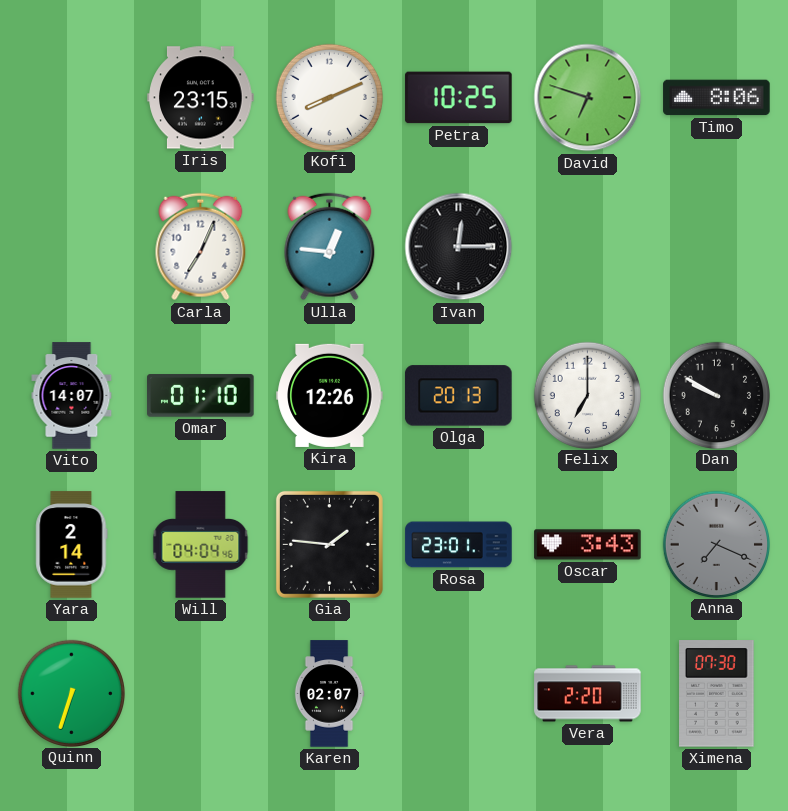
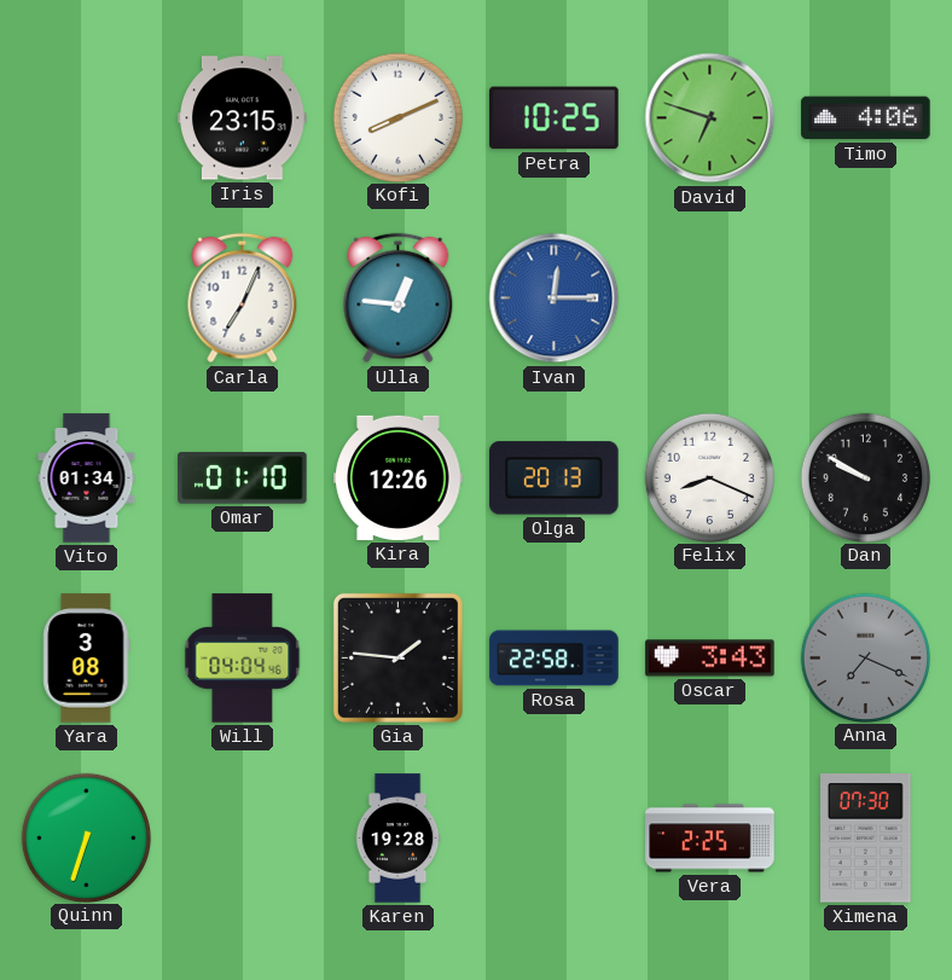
Timo: 8:06 -> 4:06 (866, 118)
Ivan dial: black -> blue (555, 298)
Vito: 14:07 -> 01:34 (87, 479)
Felix: 7:00 -> 8:19 (709, 477)
Yara: 2:14 -> 3:08 (87, 659)
Rosa: 23:01 -> 22:58 (555, 659)
Karen: 02:07 -> 19:28 (397, 839)
Vera: 2:20 -> 2:25 (710, 839)
